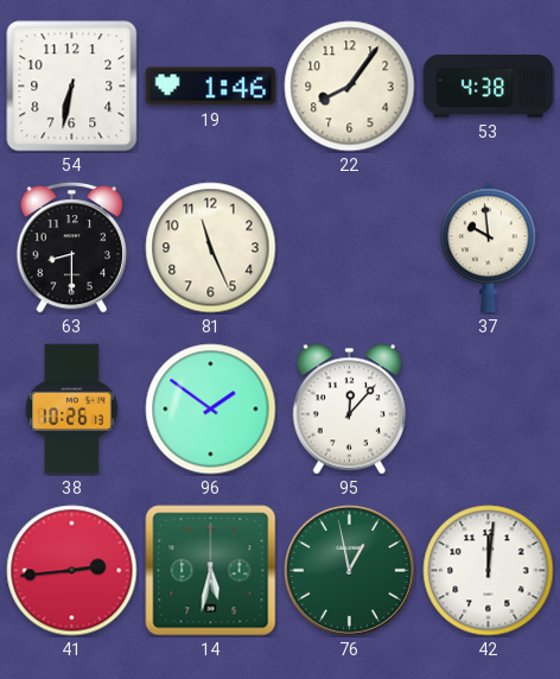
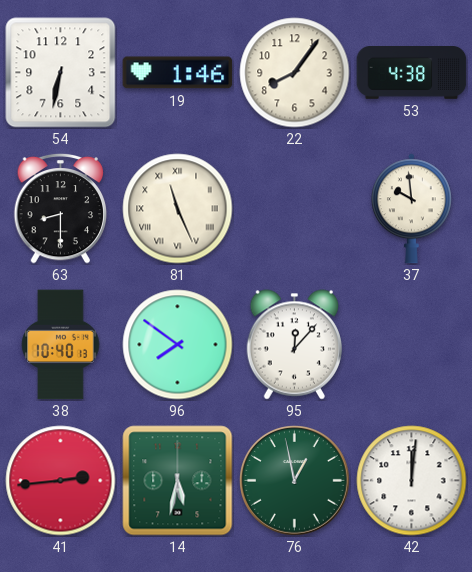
81 numerals: Arabic -> Roman (178, 209)
38: 10:26 -> 10:40 (61, 345)
96: 1:51 -> 7:51 (178, 345)
